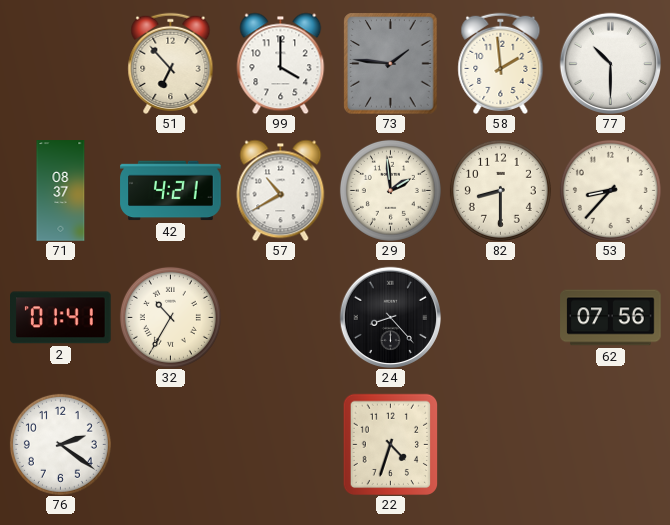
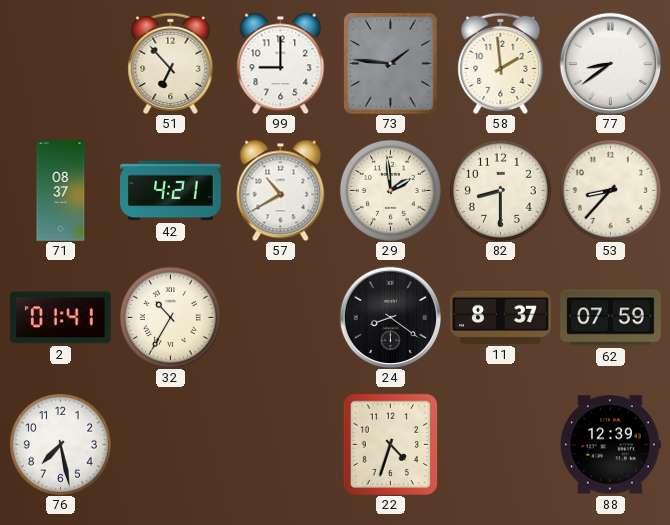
99: 4:00 -> 9:00 (281, 63)
77: 10:30 -> 8:39 (610, 63)
24: 8:23 -> 8:21 (390, 317)
11: none -> 8:37 (501, 317)
62: 07:56 -> 07:59 (611, 318)
76: 2:21 -> 7:28 (60, 444)
88: none -> 12:39 (611, 445)
